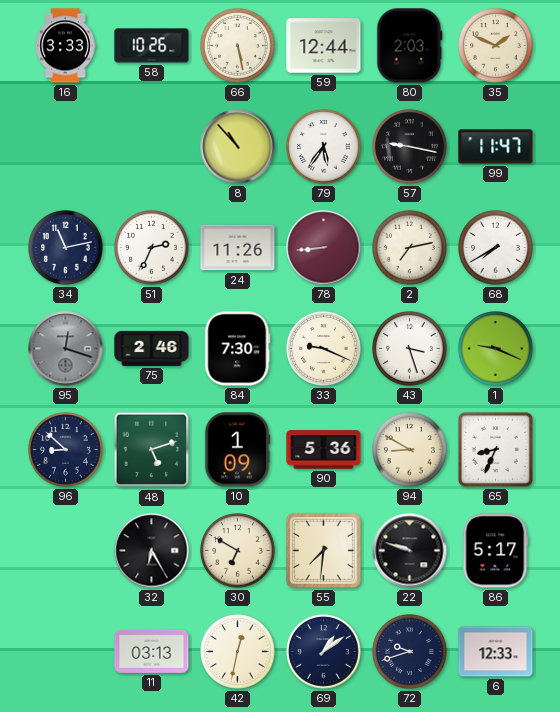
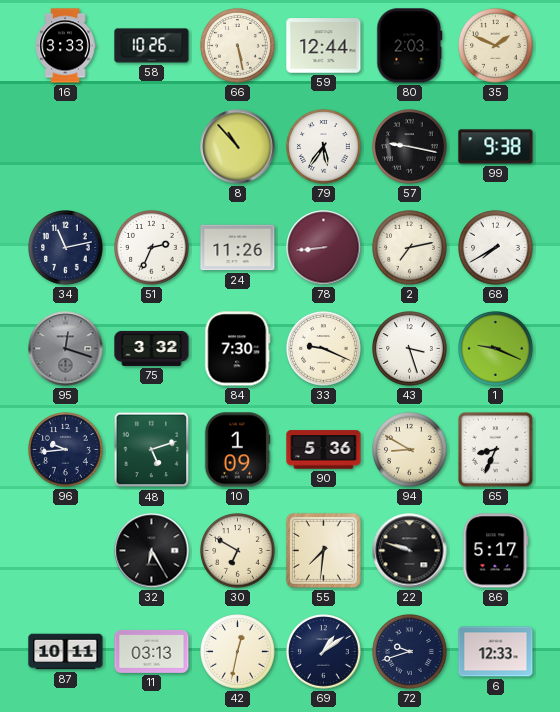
99: 11:47 -> 9:38 (496, 147)
75: 2:46 -> 3:32 (152, 348)
96: 8:52 -> 9:44 (66, 450)
87: none -> 10:11 (66, 652)
